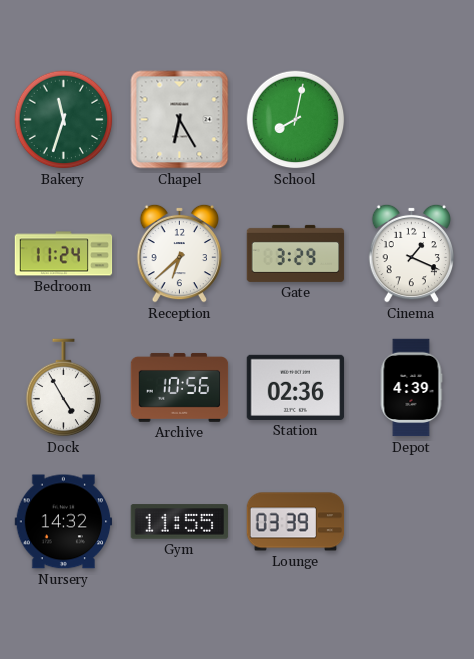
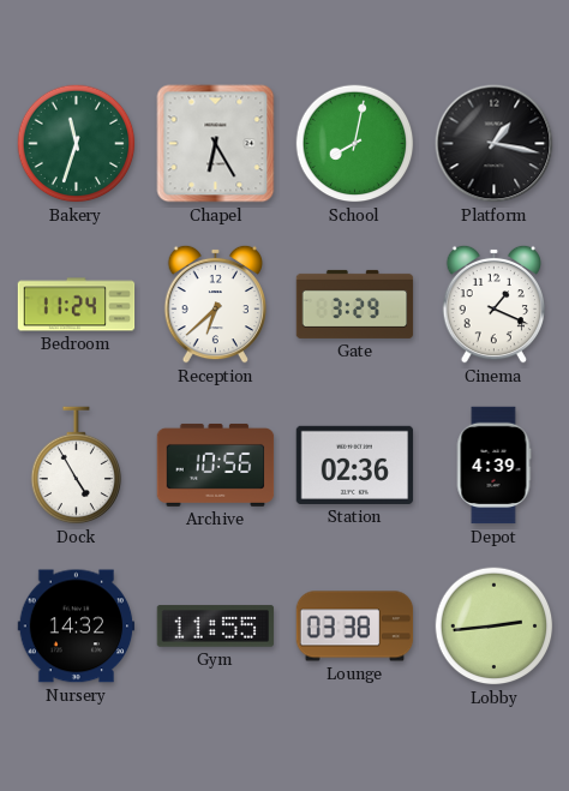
Platform: none -> 1:17 (495, 144)
Lounge: 03:39 -> 03:38 (355, 627)
Lobby: none -> 2:44 (495, 627)
